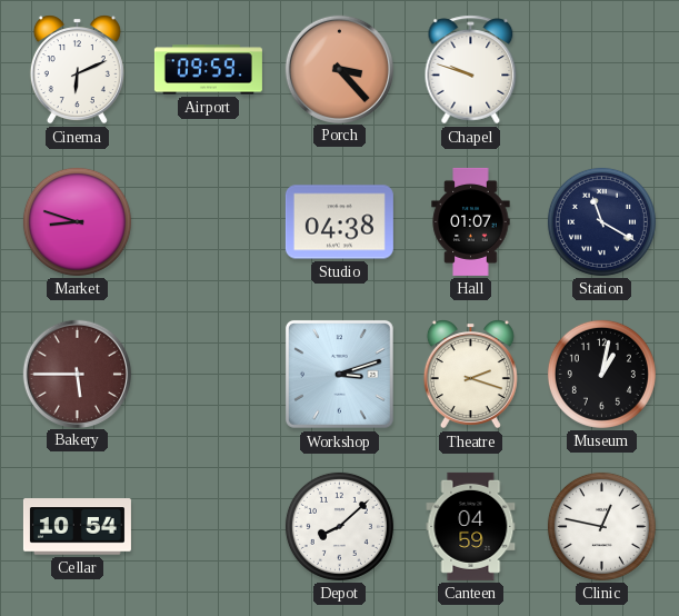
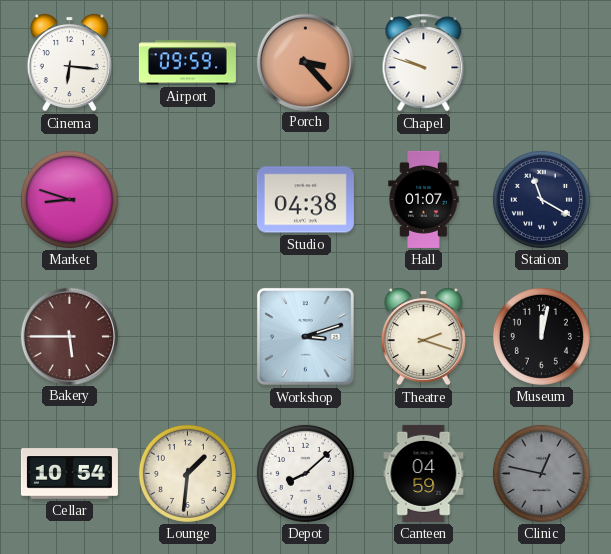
Cinema: 6:11 -> 6:16 (69, 63)
Museum: 1:02 -> 12:02 (541, 336)
Lounge: none -> 1:31 (187, 473)
Clinic dial: white -> grey (541, 473)
